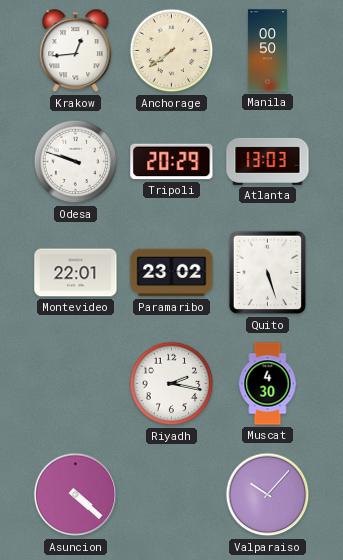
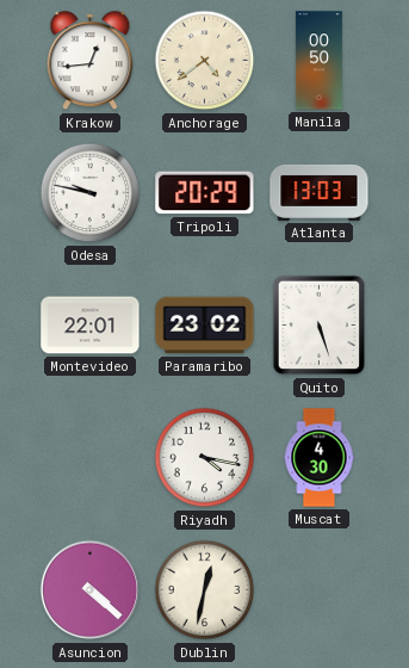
Anchorage: 7:39 -> 4:39 (205, 61)
Odesa: 9:48 -> 9:47 (91, 193)
Riyadh: 2:17 -> 4:17 (205, 458)
Dublin: none -> 12:32 (205, 590)
Valparaiso: 10:07 -> none (268, 495)
